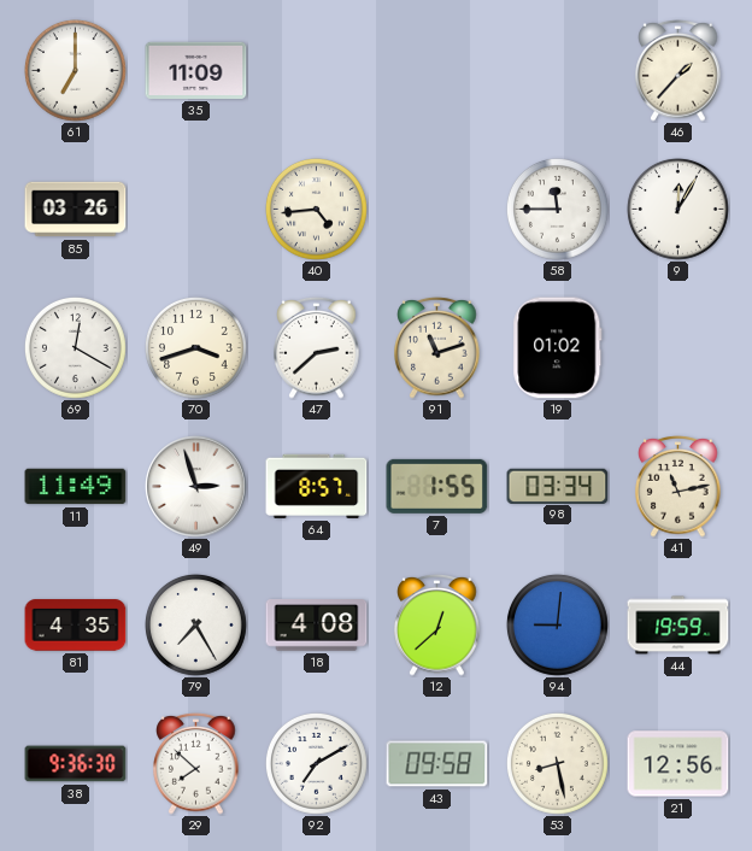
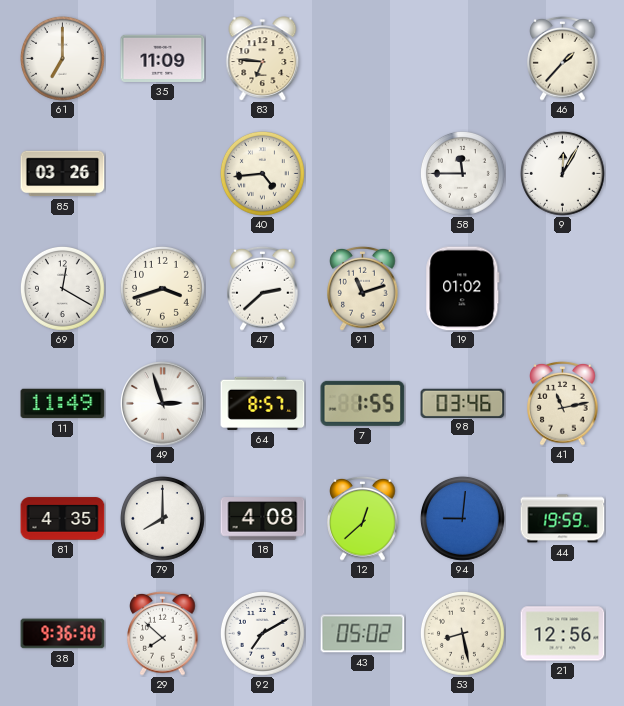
83: none -> 6:46 (263, 59)
98: 03:34 -> 03:46 (463, 403)
79: 7:25 -> 8:00 (163, 519)
43: 09:58 -> 05:02 (363, 634)
